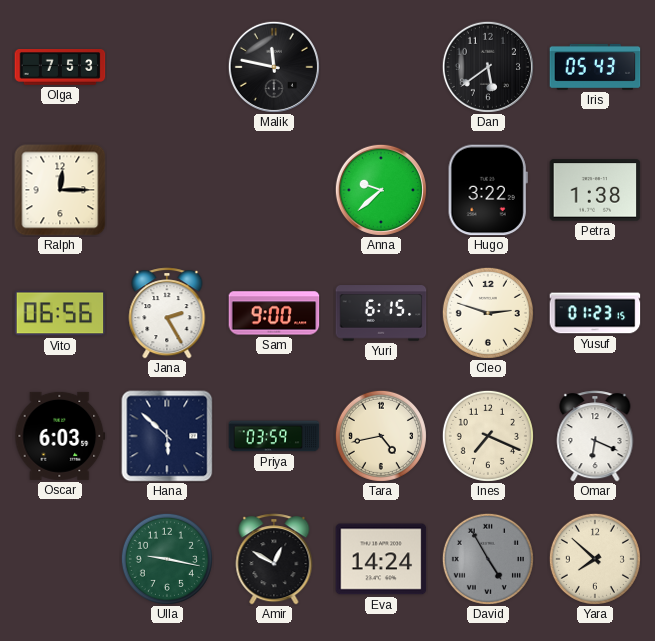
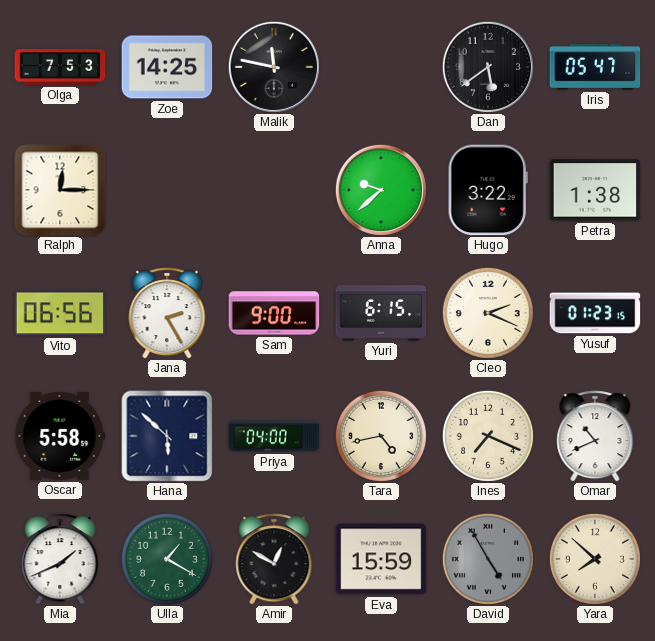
Zoe: none -> 14:25 (167, 67)
Iris: 05:43 -> 05:47 (595, 67)
Cleo: 2:48 -> 2:19 (488, 313)
Oscar: 6:03 -> 5:58 (60, 436)
Priya: 03:59 -> 04:00 (274, 436)
Omar: 6:19 -> 10:41 (595, 436)
Mia: none -> 1:41 (60, 559)
Ulla: 9:17 -> 1:20 (167, 559)
Eva: 14:24 -> 15:59 (381, 559)
